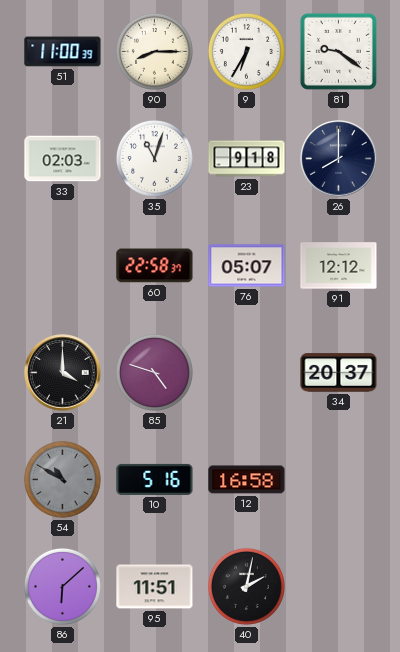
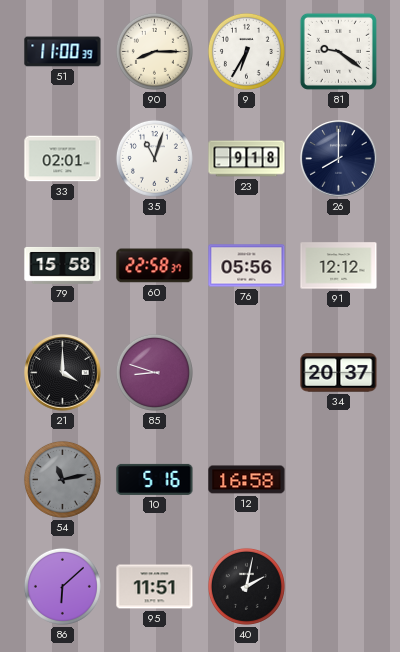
33: 02:03 -> 02:01 (63, 159)
79: none -> 15:58 (63, 265)
76: 05:07 -> 05:56 (247, 266)
85: 4:48 -> 8:48 (154, 372)
54: 10:50 -> 11:13 (62, 479)
